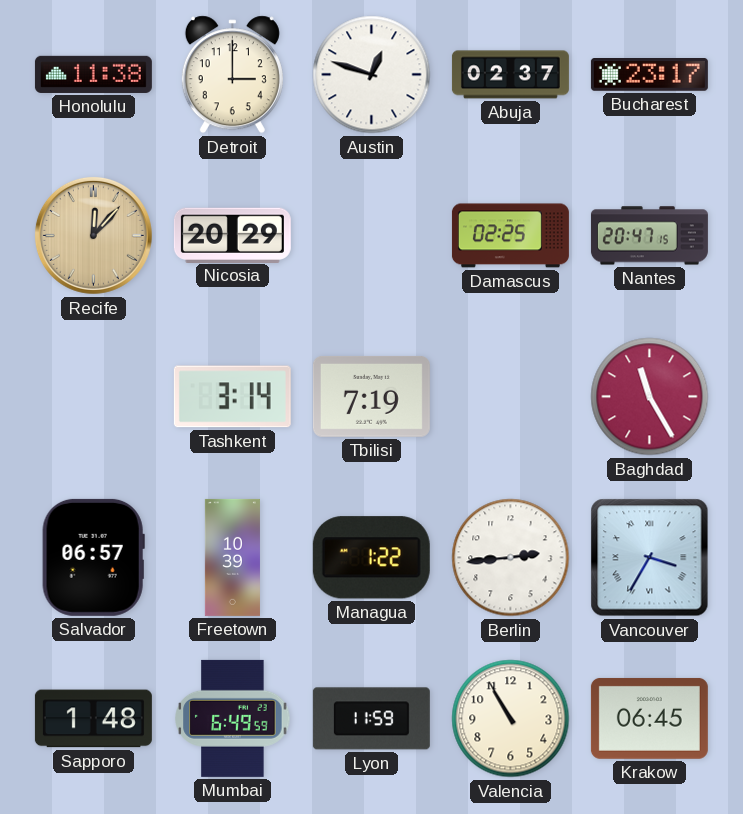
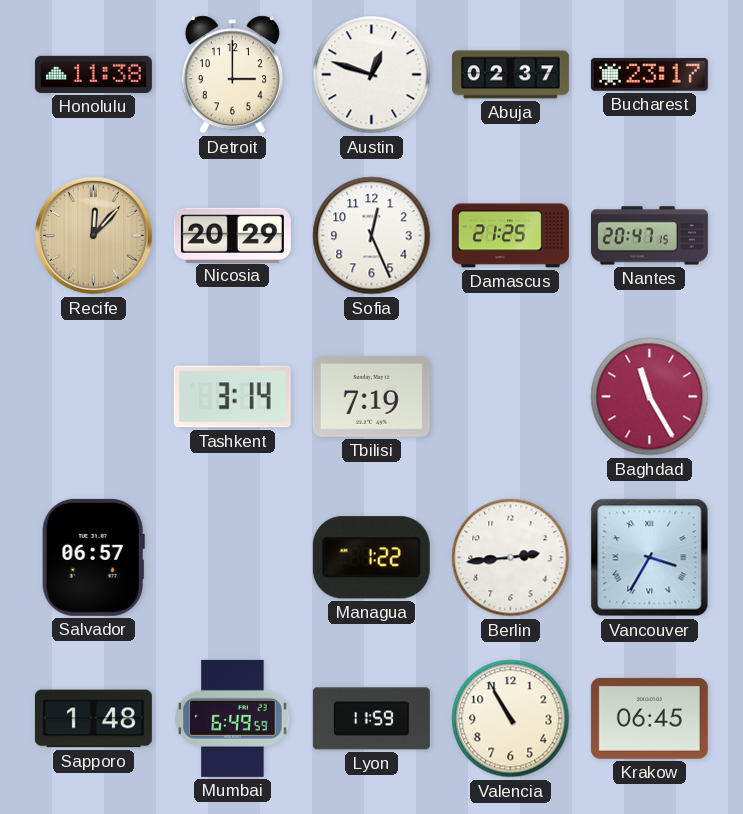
Sofia: none -> 12:26 (372, 236)
Damascus: 02:25 -> 21:25 (510, 236)
Freetown: 10:39 -> none (232, 557)
